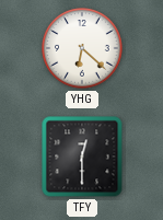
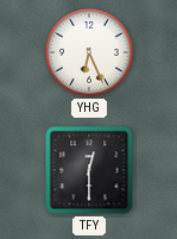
YHG: 6:22 -> 6:26 (89, 52)
